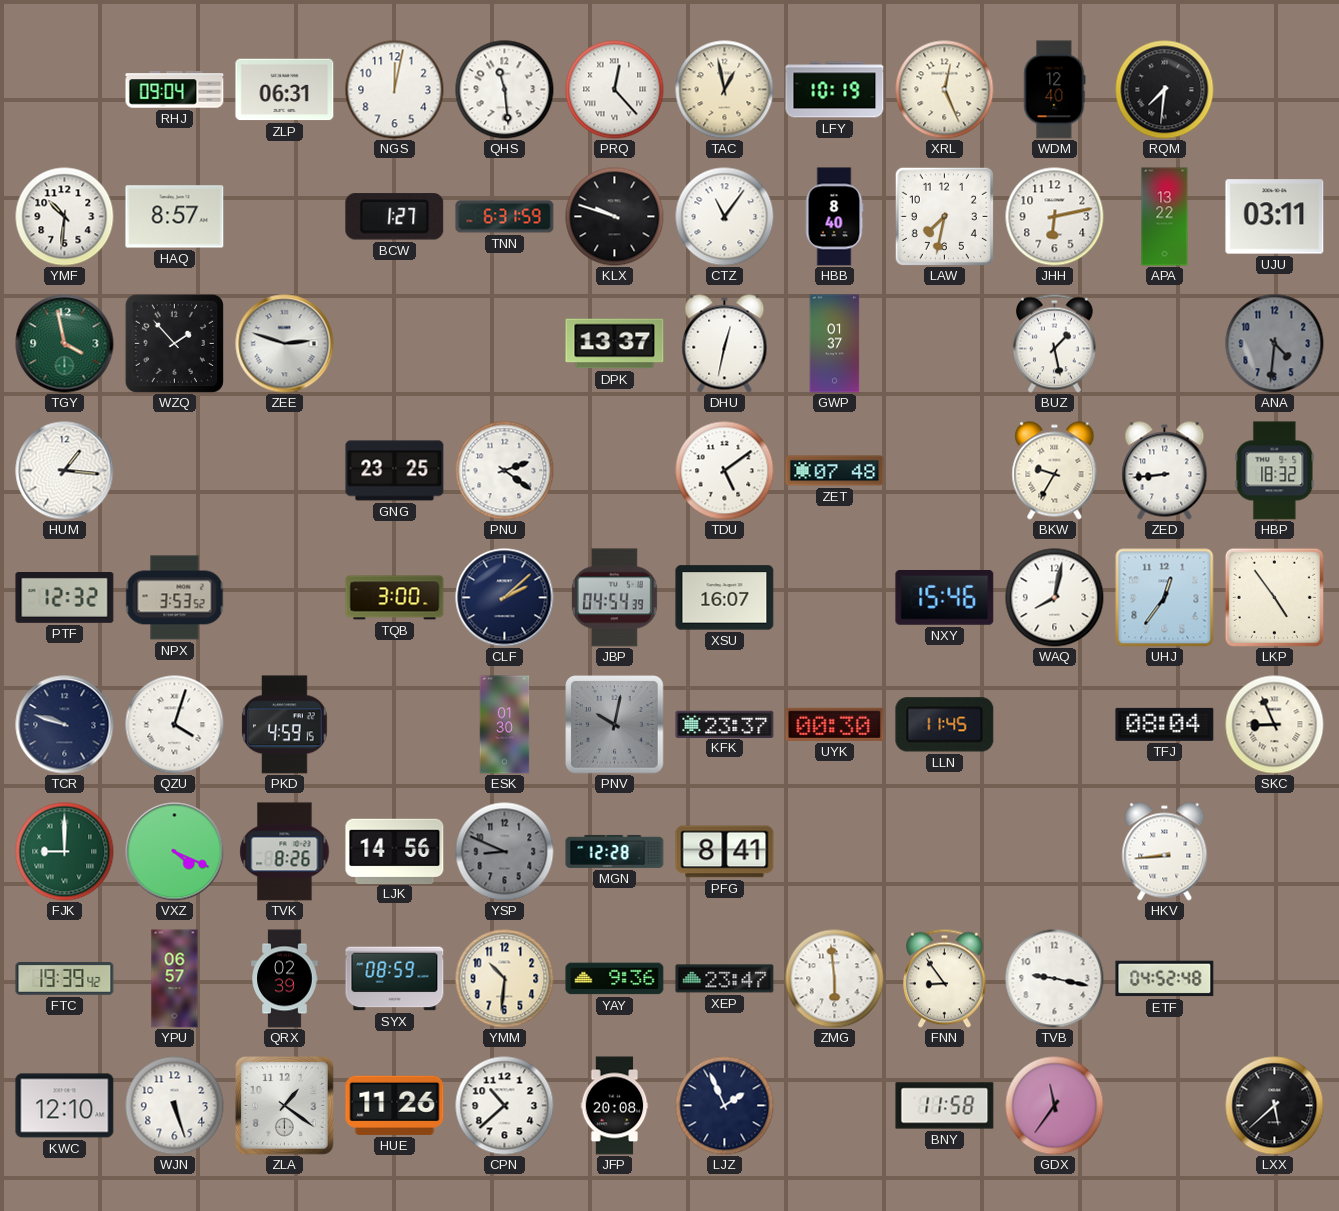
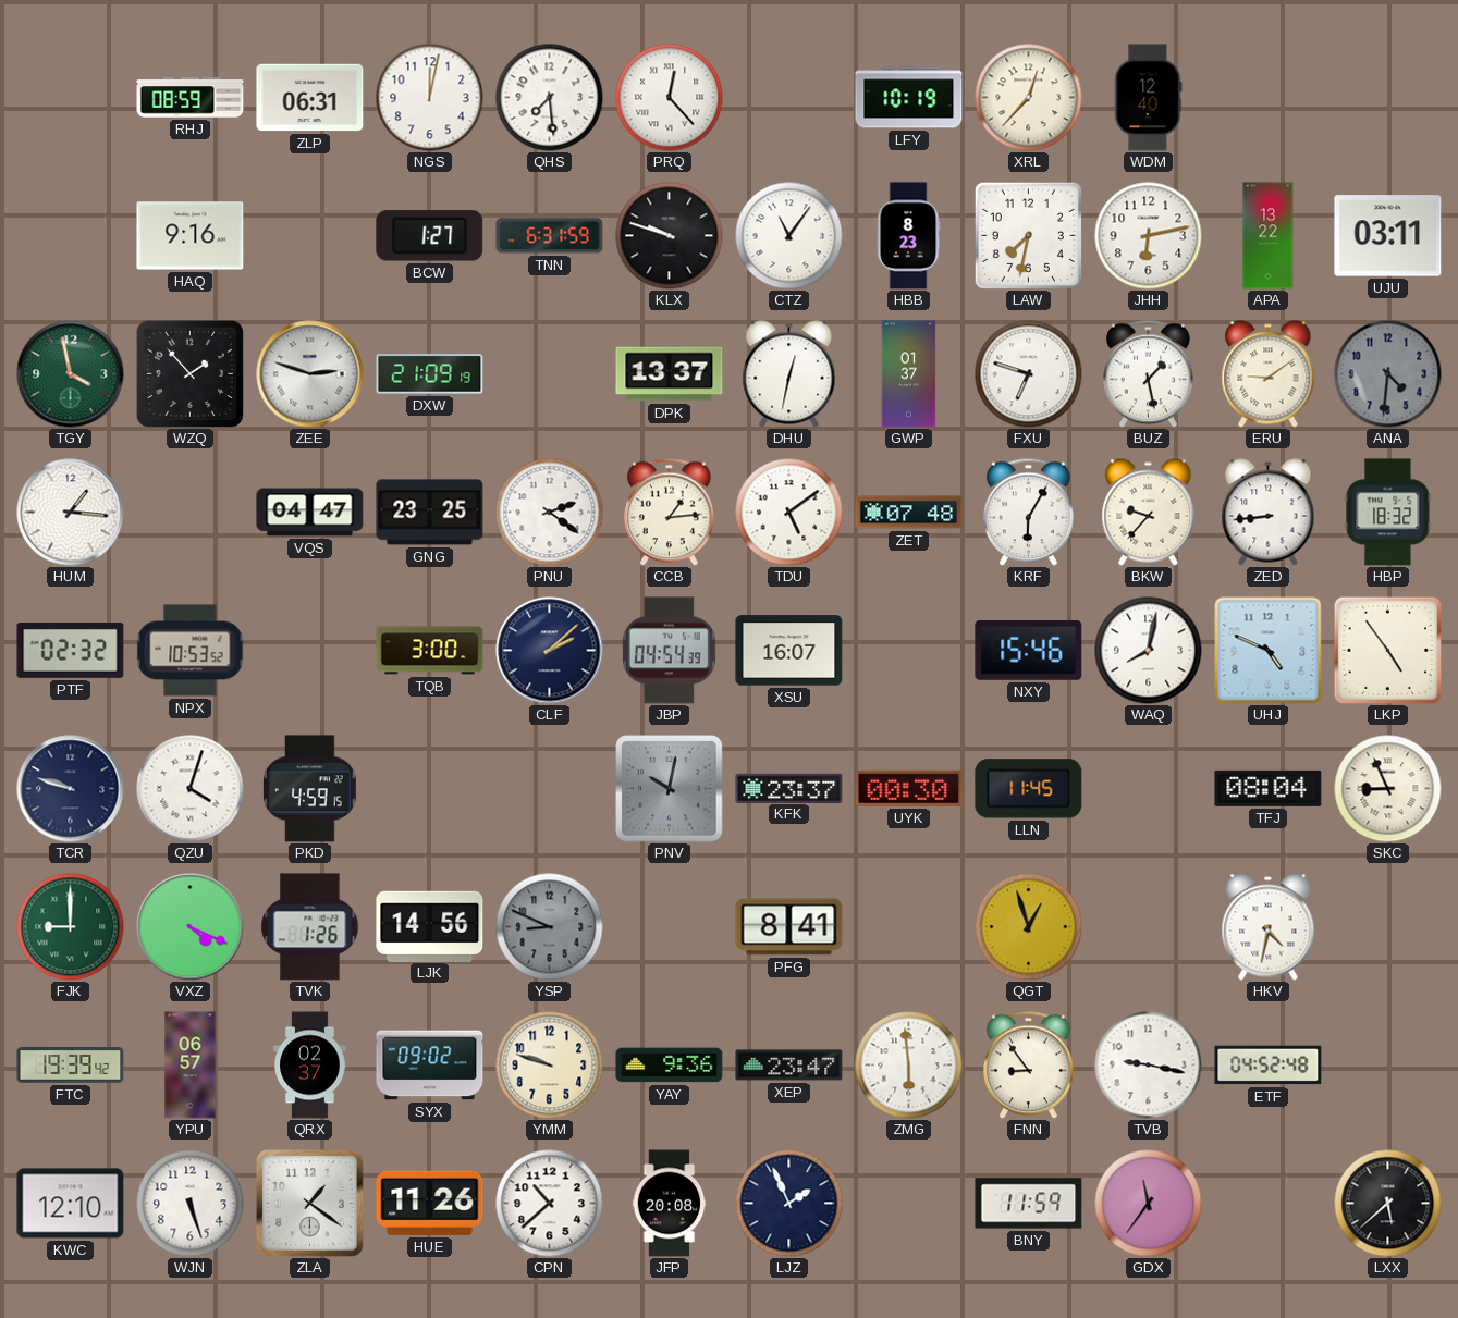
RHJ: 09:04 -> 08:59 (191, 98)
QHS: 11:29 -> 7:29 (550, 98)
TAC: 12:58 -> none (725, 90)
XRL: 12:26 -> 12:37 (1029, 98)
RQM: 7:31 -> none (1165, 90)
YMF: 10:31 -> none (65, 217)
HAQ: 8:57 -> 9:16 (191, 236)
HBB: 8:40 -> 8:23 (908, 236)
DXW: none -> 21:09 (430, 374)
FXU: none -> 6:48 (1029, 374)
ERU: none -> 9:09 (1269, 374)
VQS: none -> 04:47 (310, 513)
CCB: none -> 1:14 (670, 512)
KRF: none -> 6:05 (1029, 512)
BKW: 9:35 -> 9:37 (1149, 513)
PTF: 12:32 -> 02:32 (71, 651)
NPX: 3:53 -> 10:53 (191, 651)
UHJ: 12:36 -> 4:49 (1269, 651)
ESK: 01:30 -> none (505, 725)
TVK: 8:26 -> 1:26 (310, 927)
MGN: 12:28 -> none (615, 851)
QGT: none -> 12:57 (1029, 927)
HKV: 8:44 -> 4:32 (1269, 927)
QRX: 02:39 -> 02:37 (310, 1066)
SYX: 08:59 -> 09:02 (430, 1066)
YMM: 10:31 -> 9:48 (550, 1066)
BNY: 11:58 -> 11:59 (1029, 1204)
